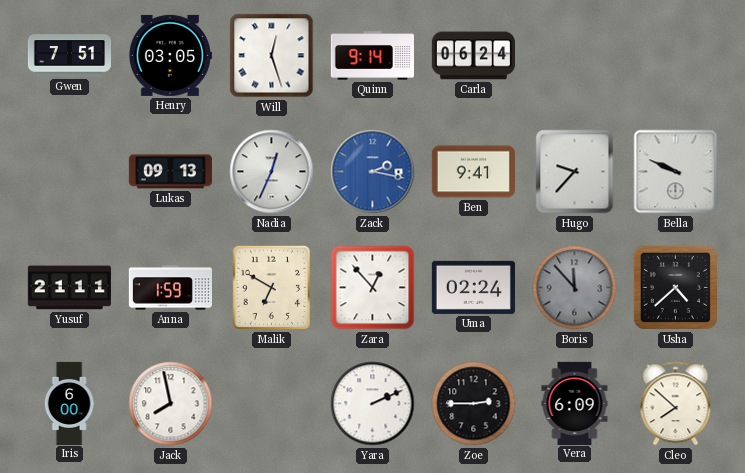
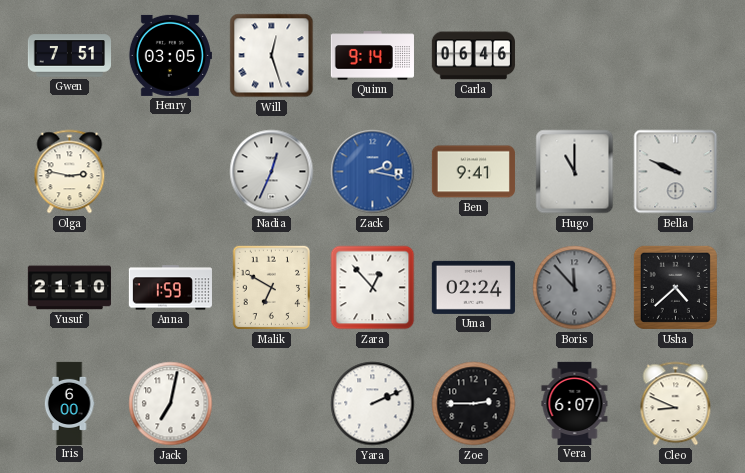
Carla: 06:24 -> 06:46 (473, 56)
Olga: none -> 2:47 (70, 172)
Lukas: 09:13 -> none (170, 172)
Hugo: 9:37 -> 11:00 (575, 172)
Yusuf: 21:11 -> 21:10 (69, 288)
Jack: 7:58 -> 7:02 (171, 404)
Vera: 6:09 -> 6:07 (575, 403)
Cleo: 7:52 -> 8:49 (676, 404)
